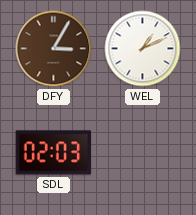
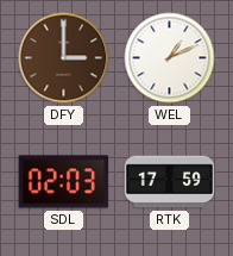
DFY: 3:05 -> 3:00 (64, 58)
RTK: none -> 17:59 (170, 182)
